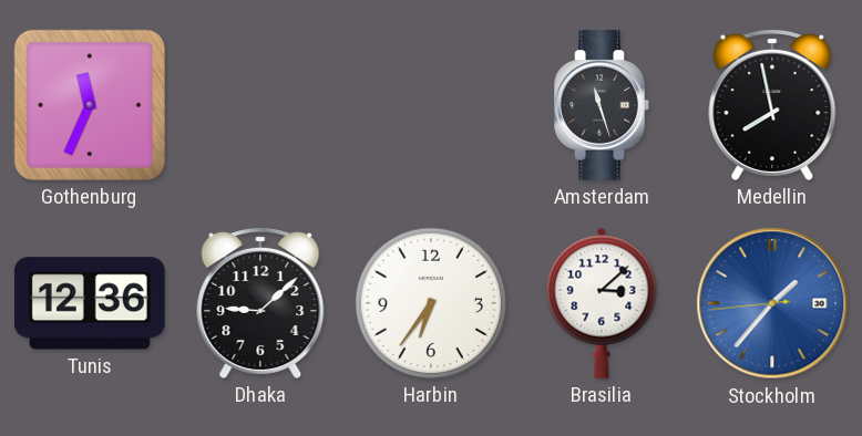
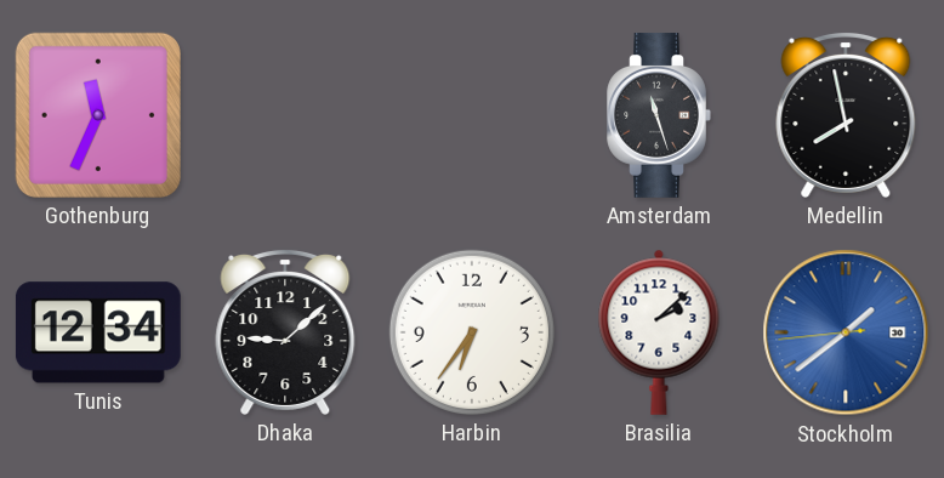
Tunis: 12:36 -> 12:34 (98, 332)
Brasilia: 3:08 -> 2:08 (659, 332)
Stockholm: 1:36 -> 1:38 (846, 332)
